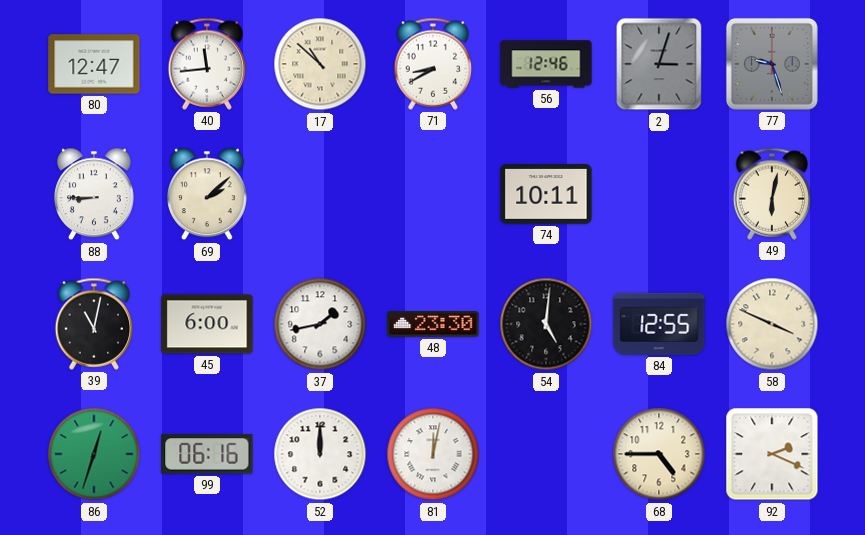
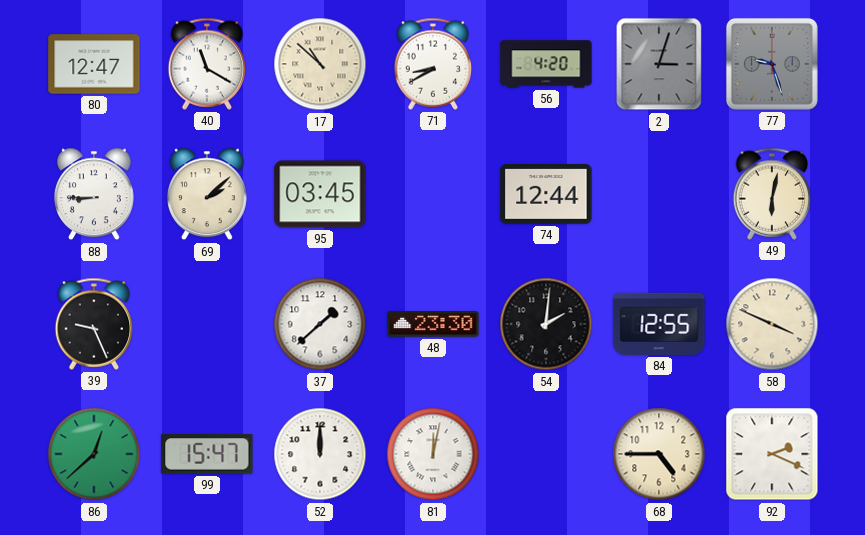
40: 11:44 -> 11:20 (207, 64)
56: 12:46 -> 4:20 (546, 64)
95: none -> 03:45 (320, 194)
74: 10:11 -> 12:44 (546, 195)
39: 11:02 -> 9:26 (94, 324)
45: 6:00 -> none (207, 324)
37: 1:43 -> 1:38 (320, 324)
54: 5:01 -> 2:01 (546, 324)
86: 12:33 -> 12:38 (94, 454)
99: 06:16 -> 15:47 (207, 454)
